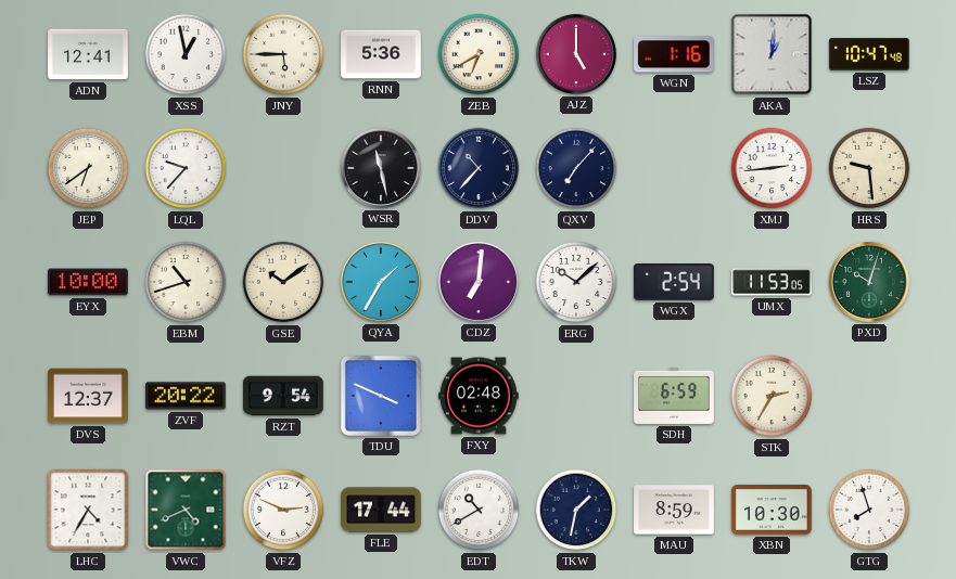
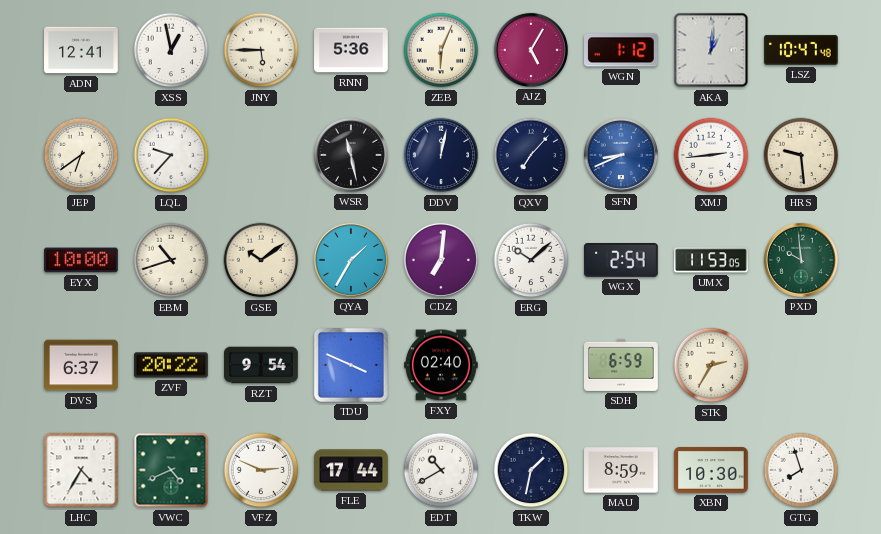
ZEB: 6:40 -> 6:04 (441, 50)
AJZ: 5:00 -> 5:05 (531, 50)
WGN: 1:16 -> 1:12 (622, 50)
DDV: 10:37 -> 12:02 (441, 155)
SFN: none -> 8:41 (621, 155)
PXD: 10:03 -> 9:59 (801, 260)
DVS: 12:37 -> 6:37 (81, 365)
FXY: 02:48 -> 02:40 (441, 365)
